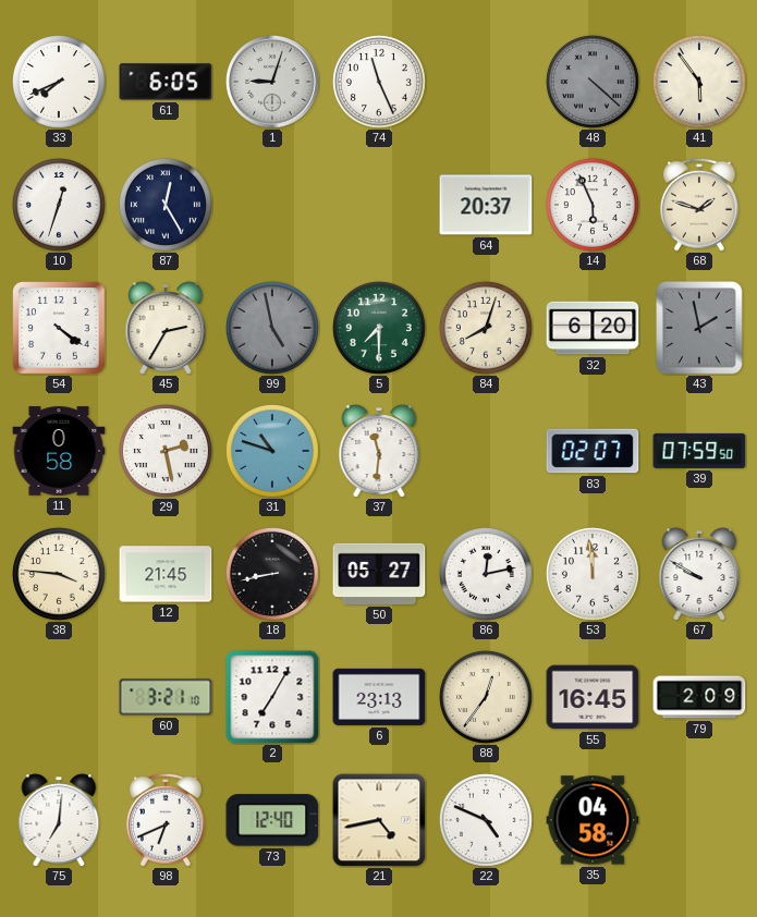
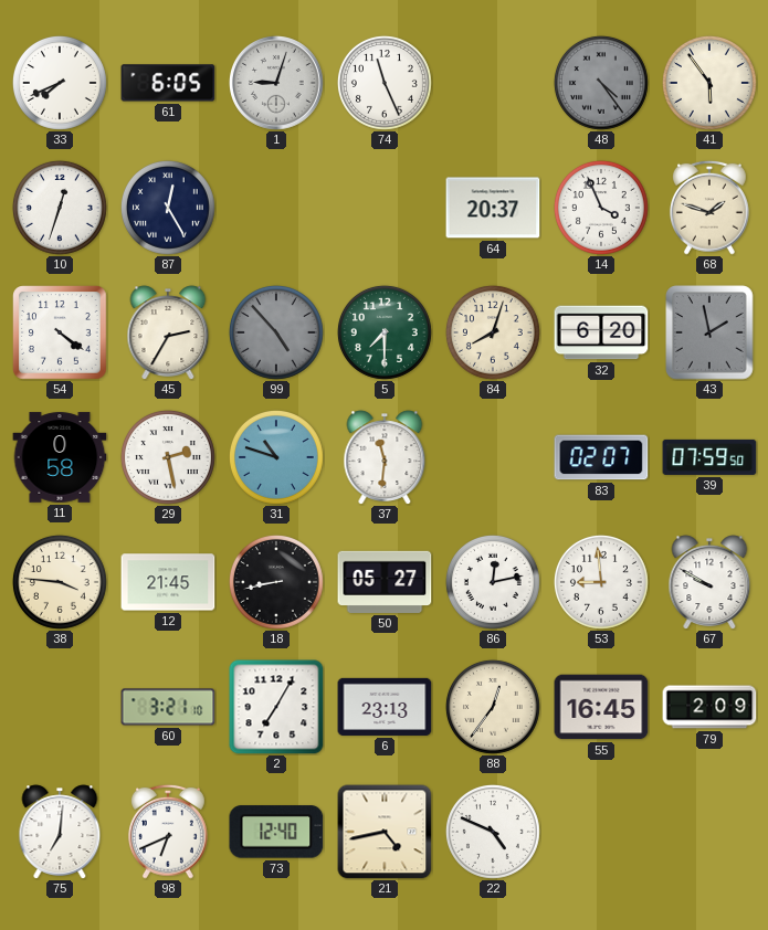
48: 4:22 -> 4:24 (601, 83)
14: 5:56 -> 3:56 (601, 208)
99: 4:58 -> 4:53 (276, 332)
53: 11:59 -> 8:59 (601, 582)
35: 04:58 -> none (593, 820)
